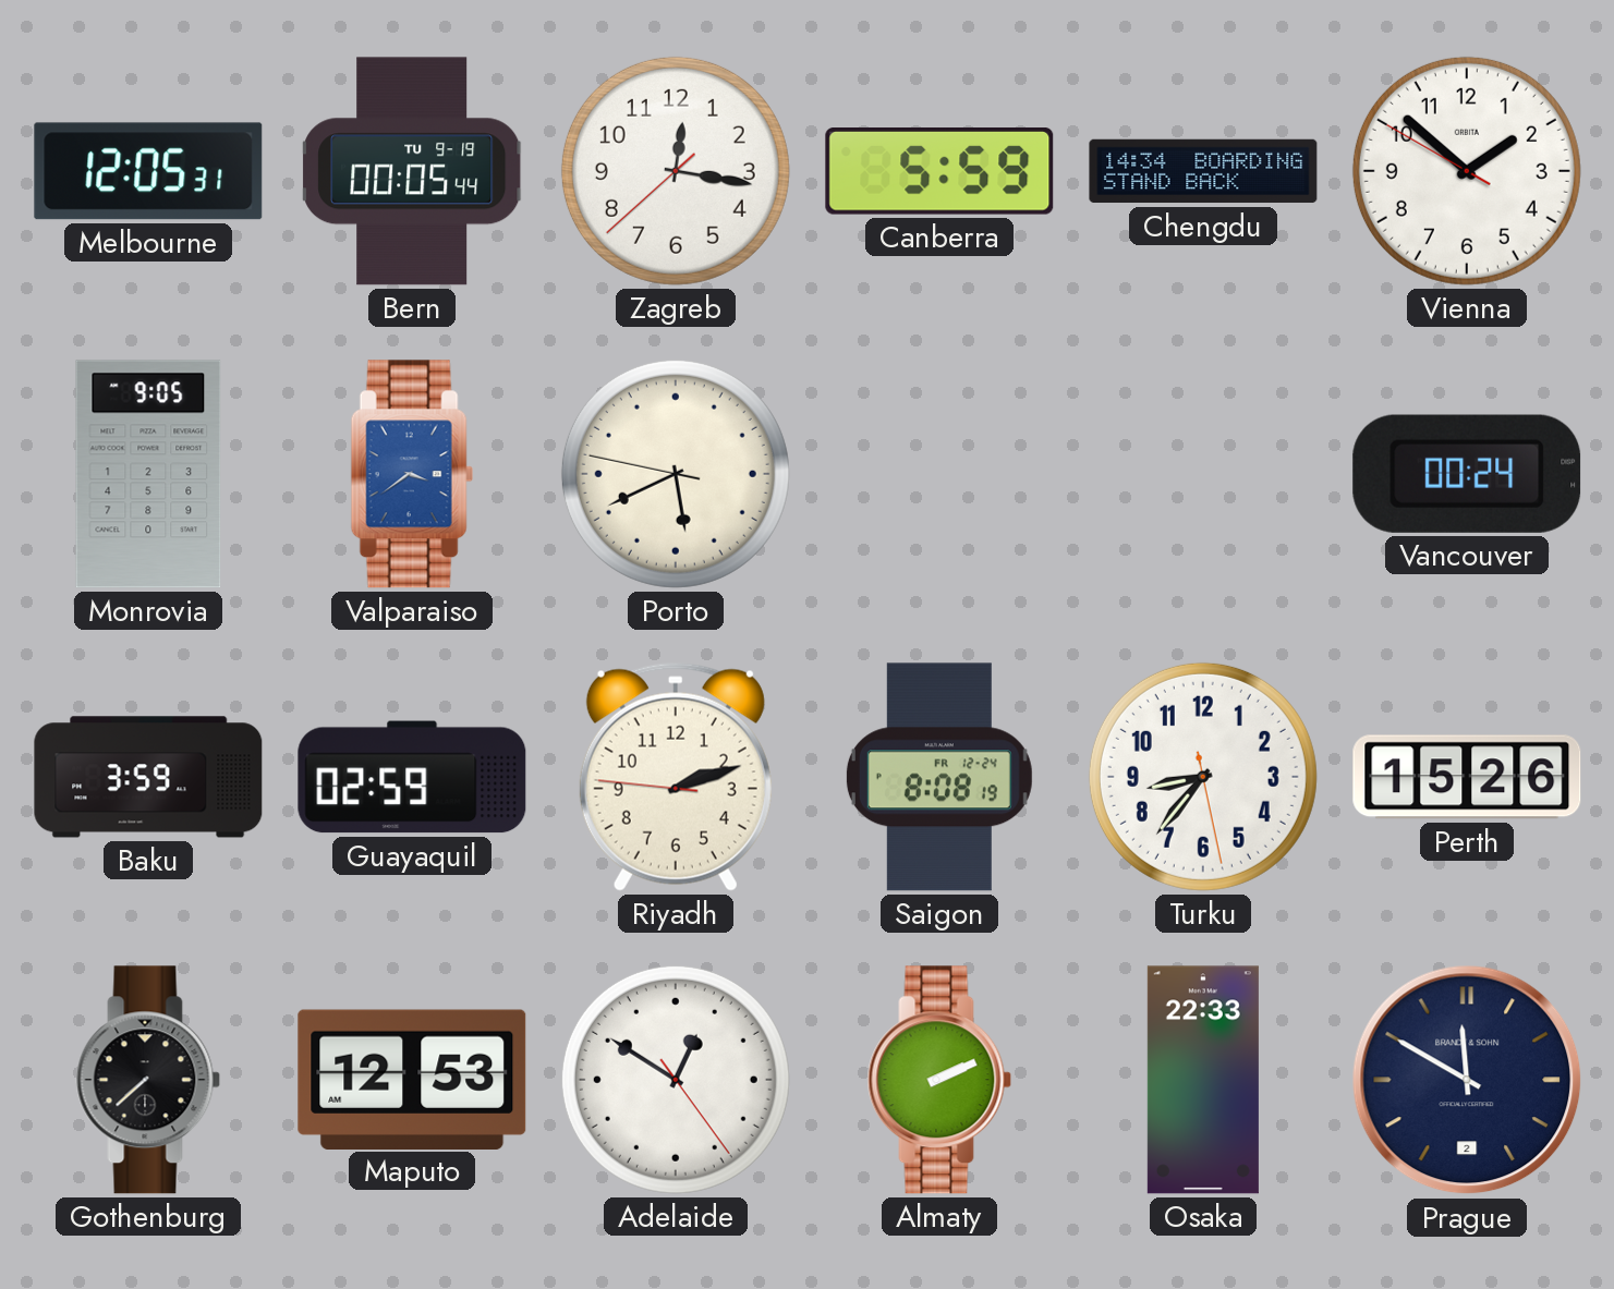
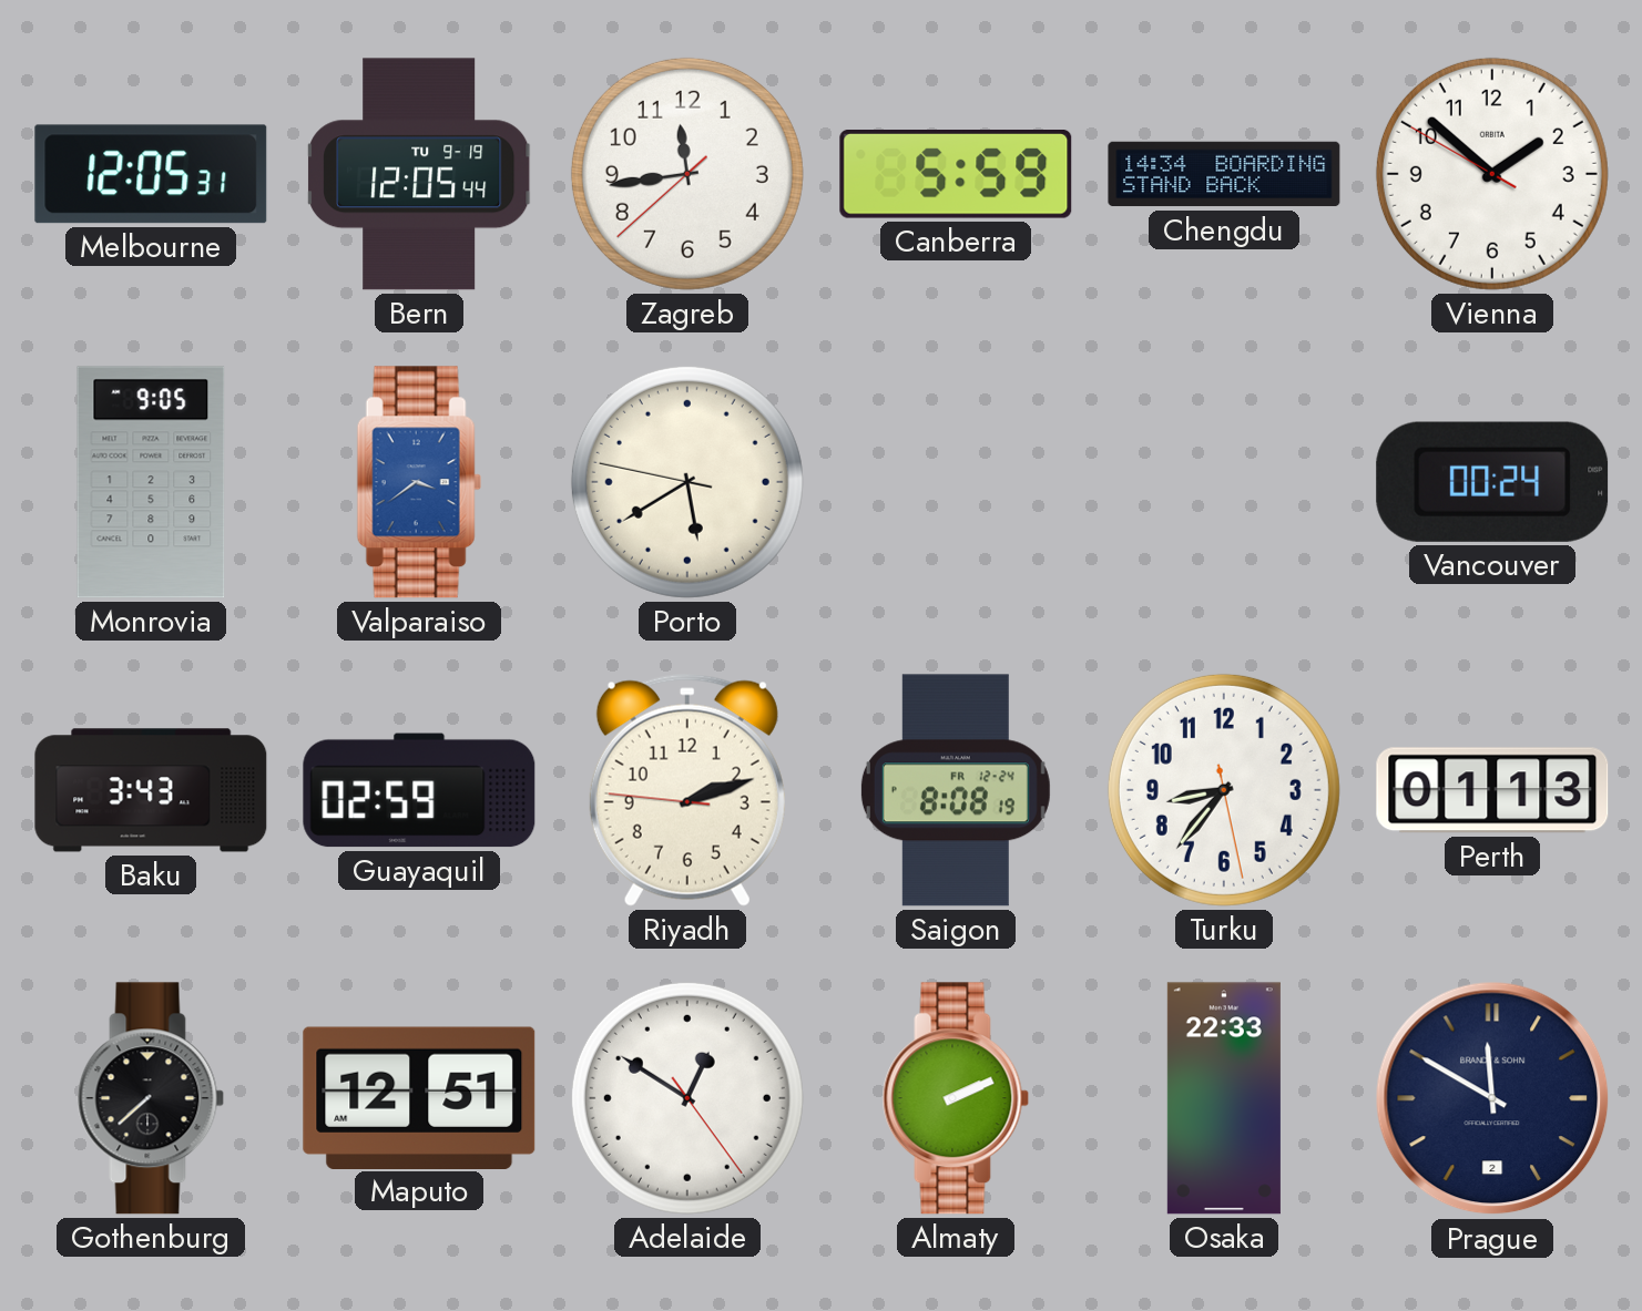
Bern: 00:05 -> 12:05 (419, 174)
Zagreb: 12:16 -> 11:43 (687, 174)
Porto: 5:40 -> 5:39 (687, 482)
Baku: 3:59 -> 3:43 (151, 790)
Perth: 15:26 -> 01:13 (1492, 790)
Maputo: 12:53 -> 12:51 (419, 1097)
